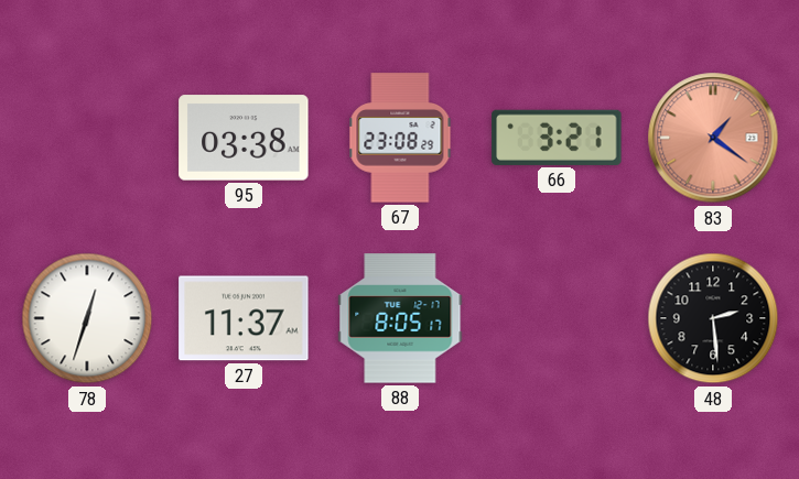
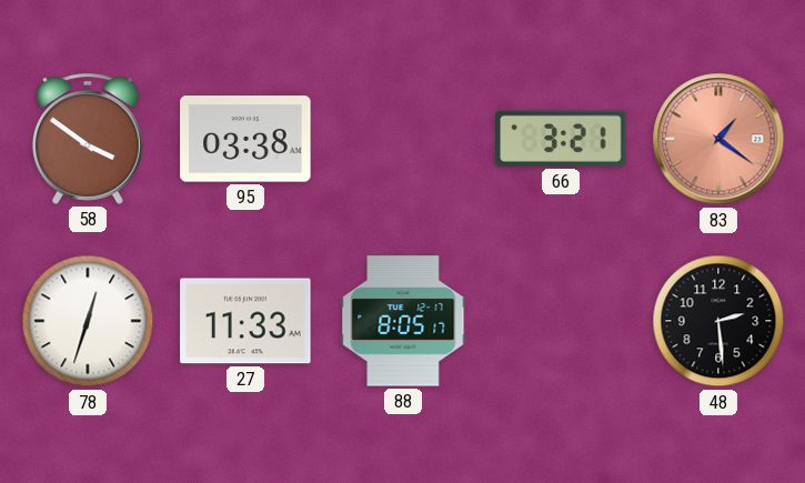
58: none -> 3:51 (88, 139)
67: 23:08 -> none (400, 138)
27: 11:37 -> 11:33 (245, 321)
